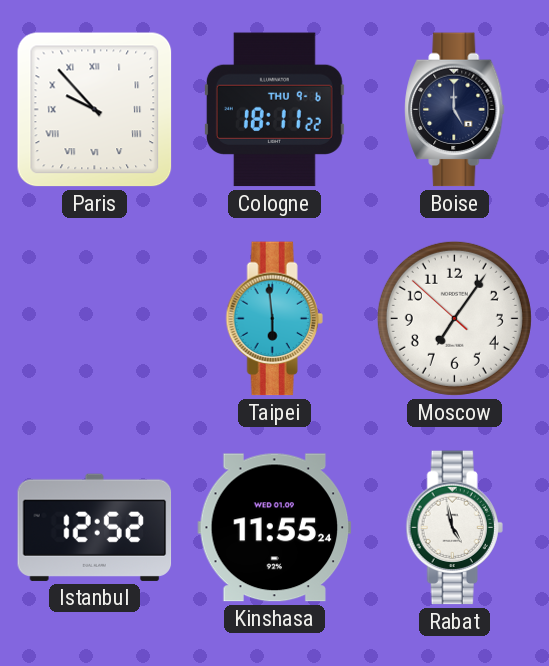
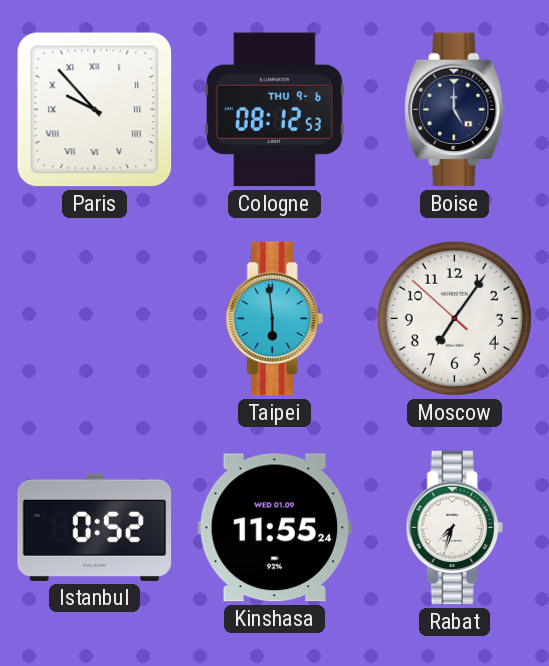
Cologne: 18:11 -> 08:12 (274, 110)
Istanbul: 12:52 -> 0:52 (95, 527)
Rabat: 4:58 -> 7:33 (454, 528)
